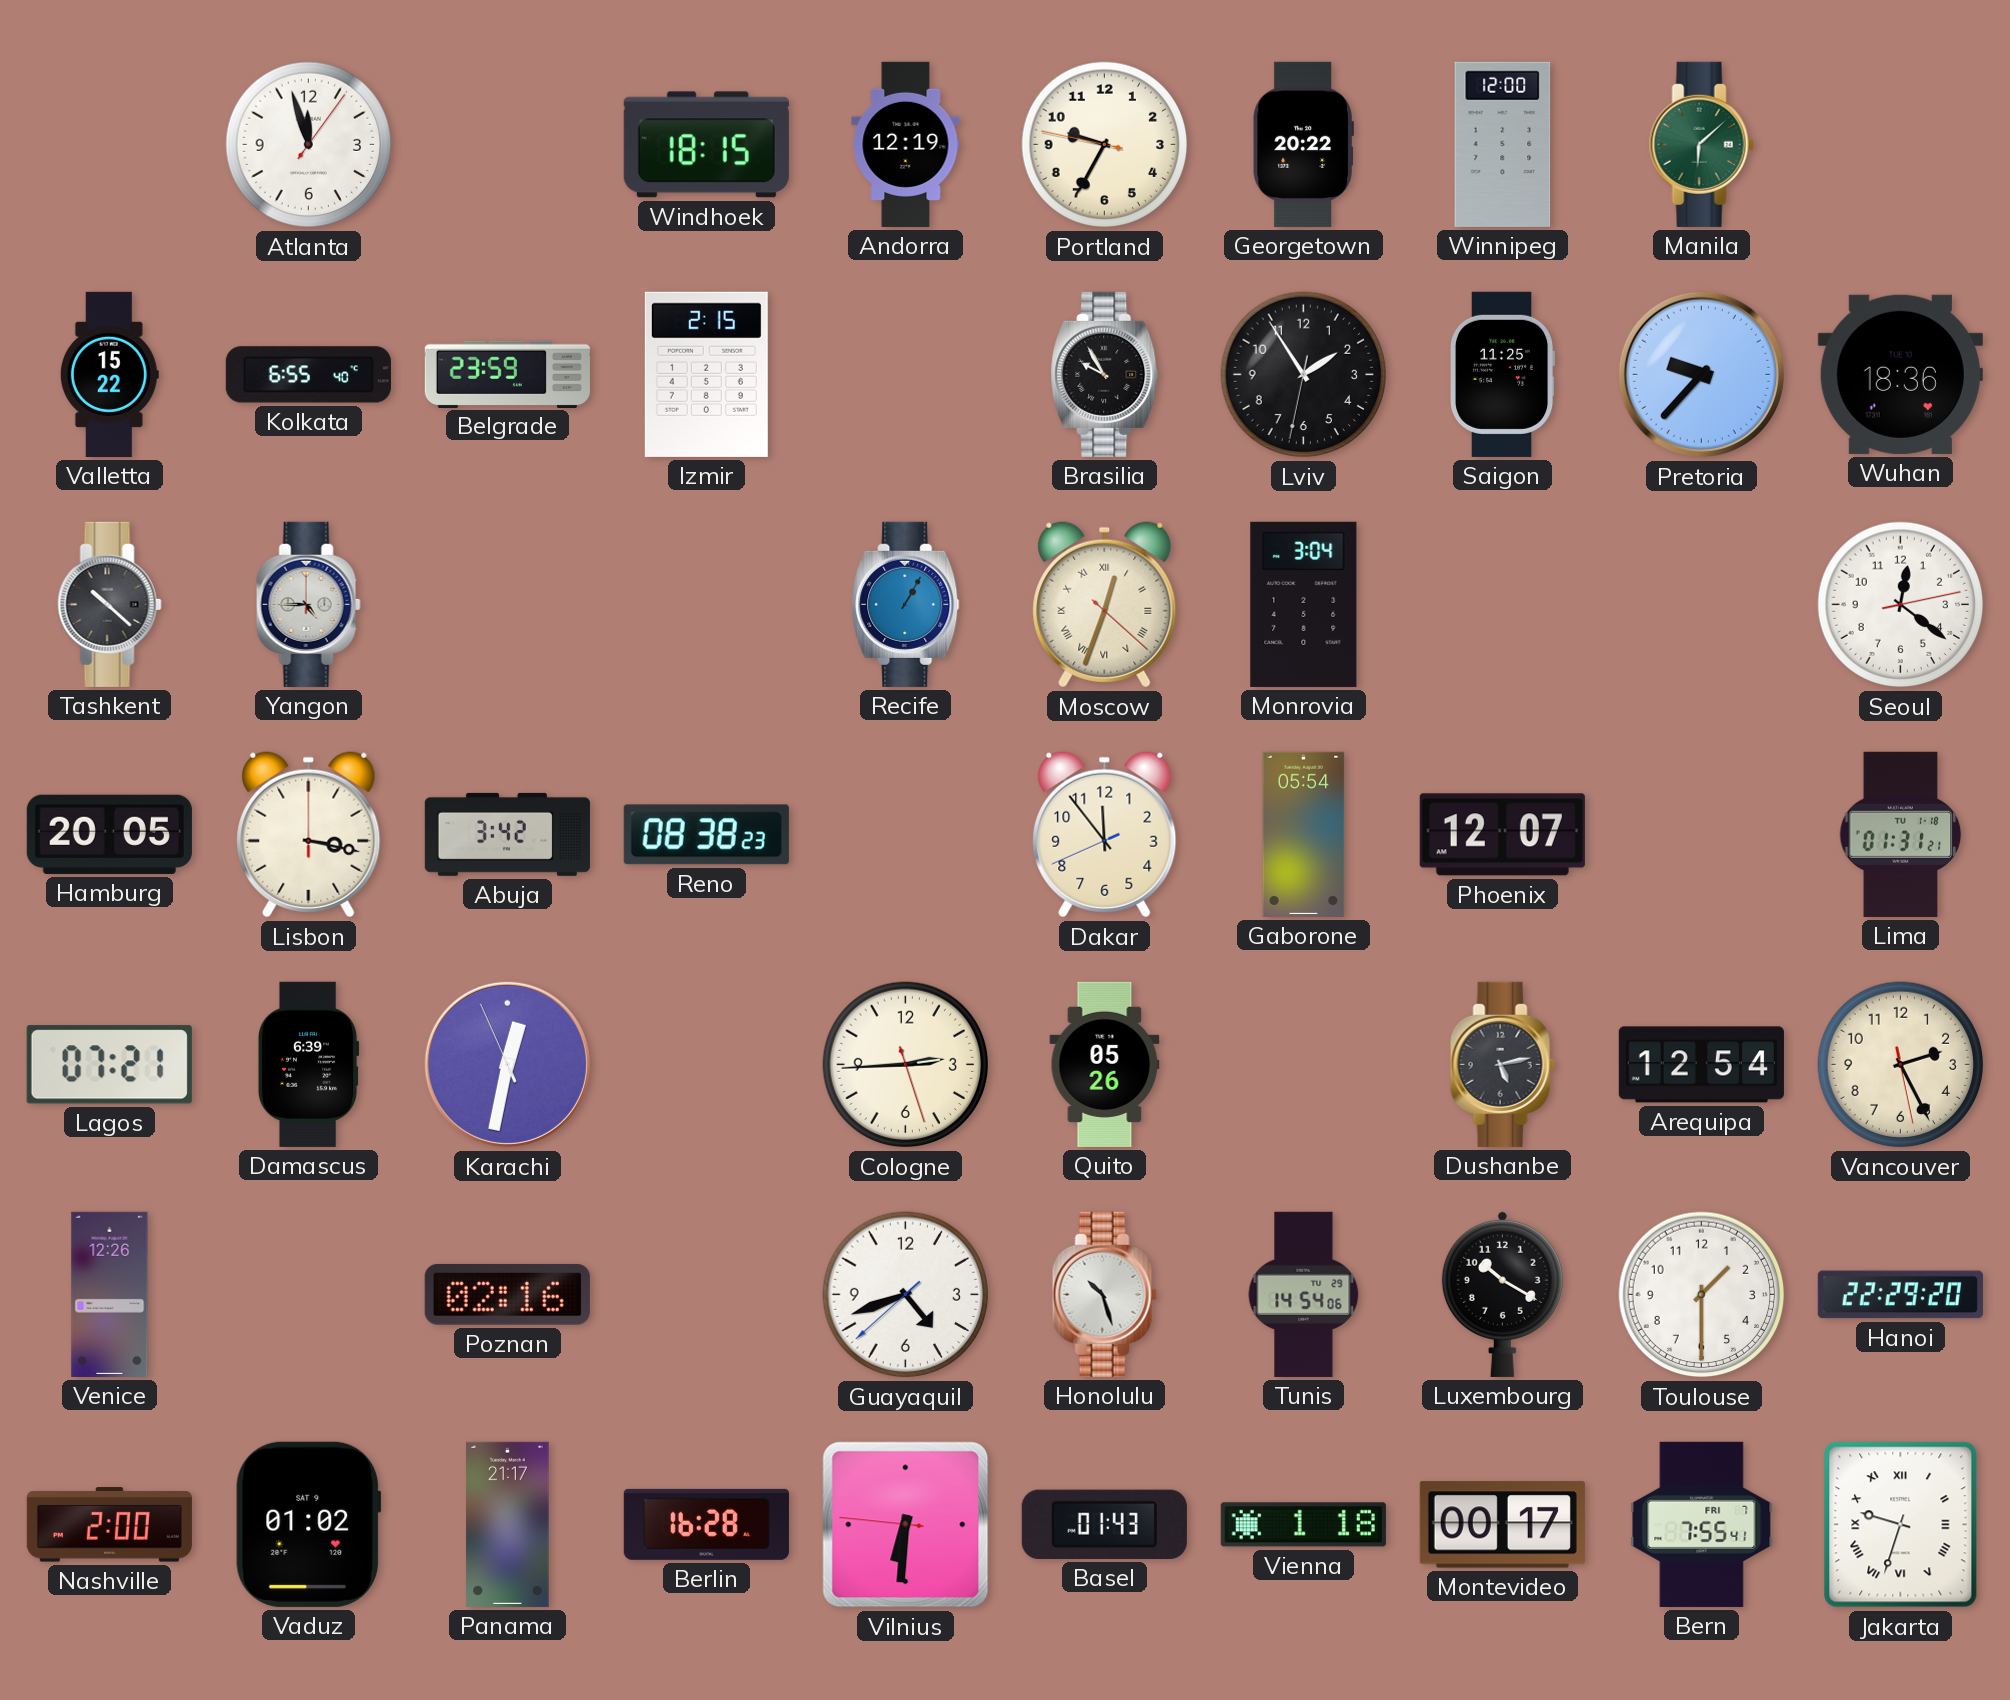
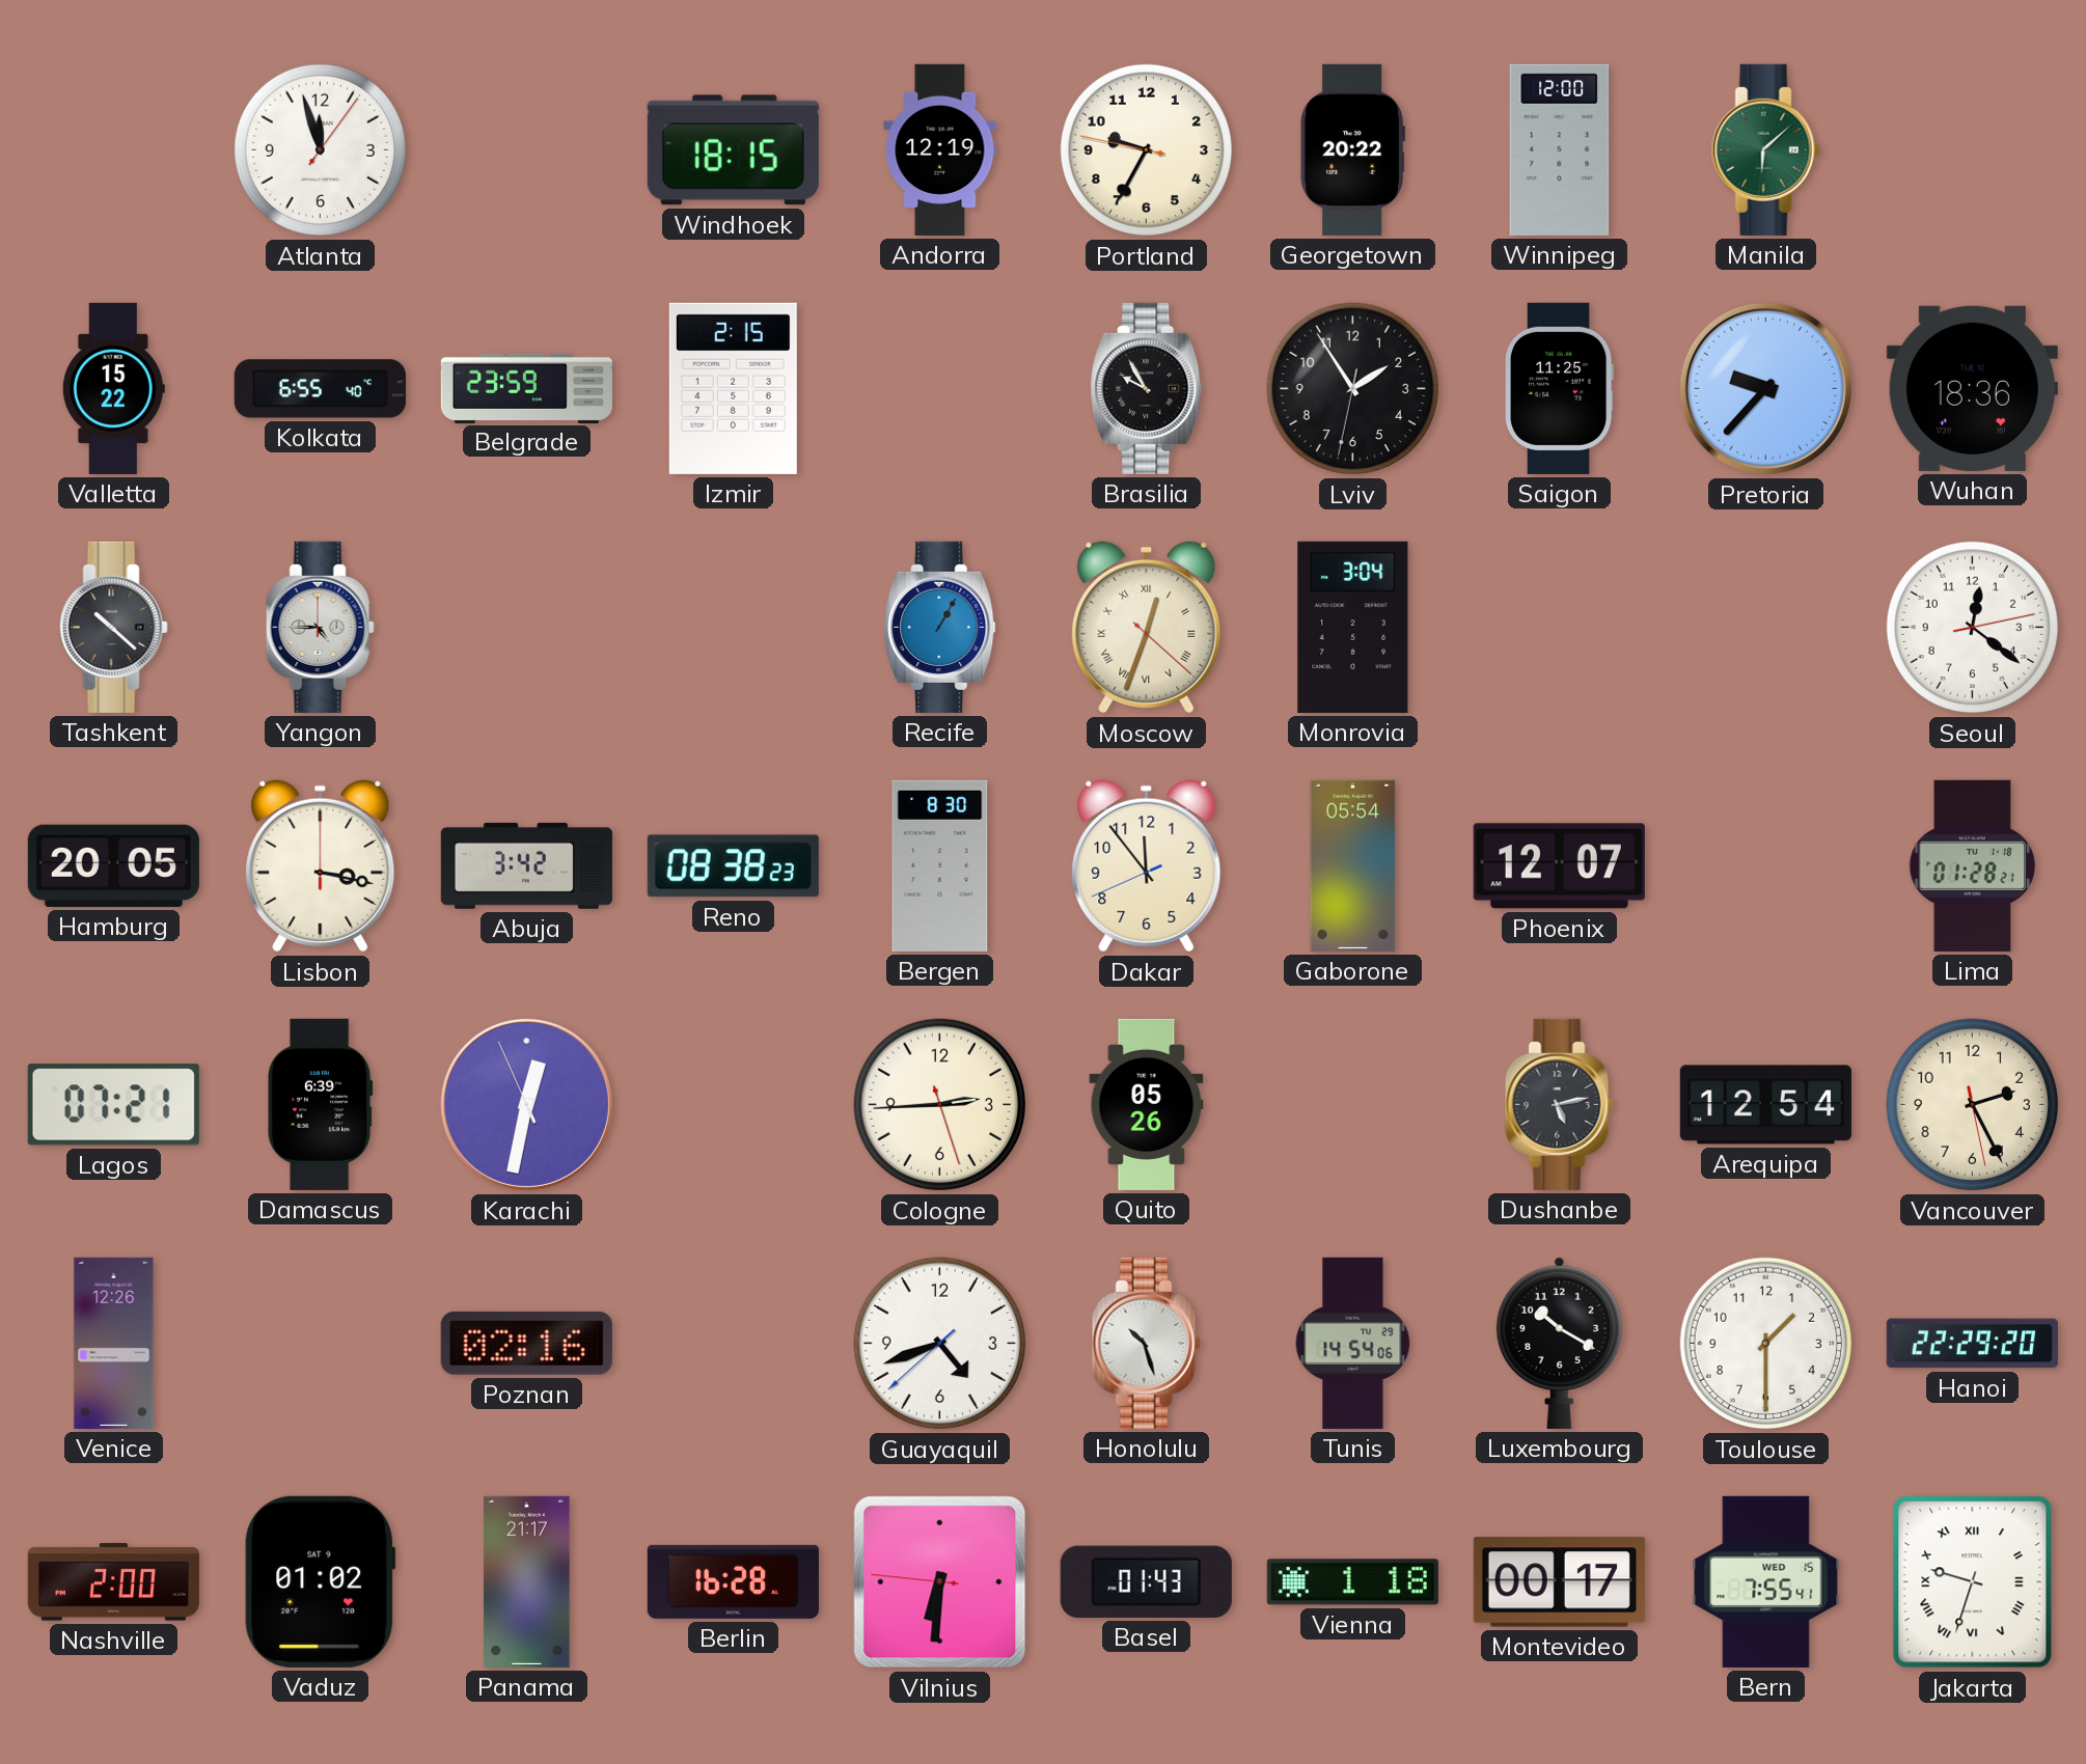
Bergen: none -> 8:30 (940, 865)
Lima: 01:31 -> 01:28 (1973, 865)
Bern date: FRI 7 -> WED 15 (1766, 1581)
